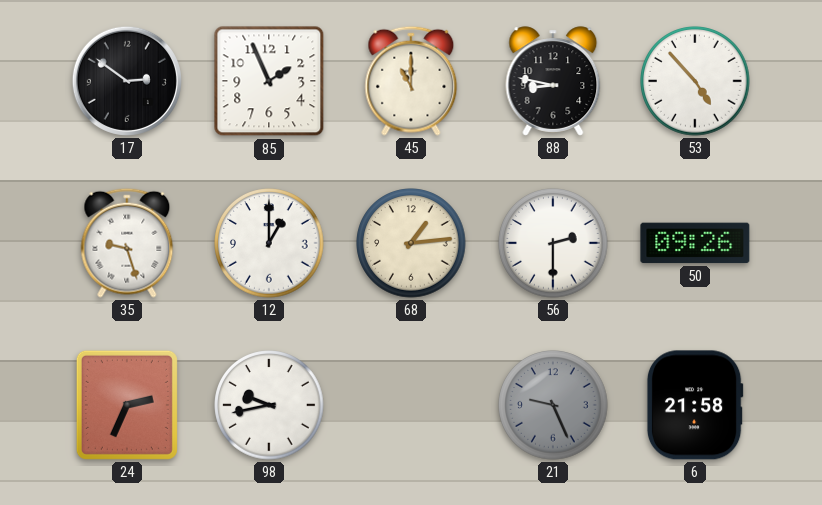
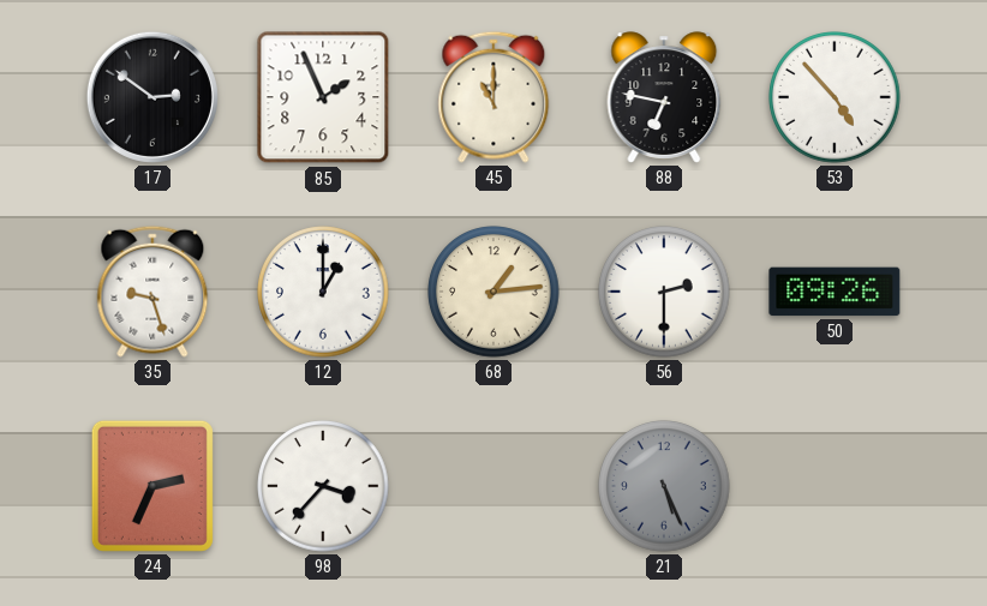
88: 8:47 -> 6:47 (664, 97)
98: 9:43 -> 3:37 (323, 486)
21: 9:26 -> 5:26 (664, 486)
6: 21:58 -> none (695, 405)
